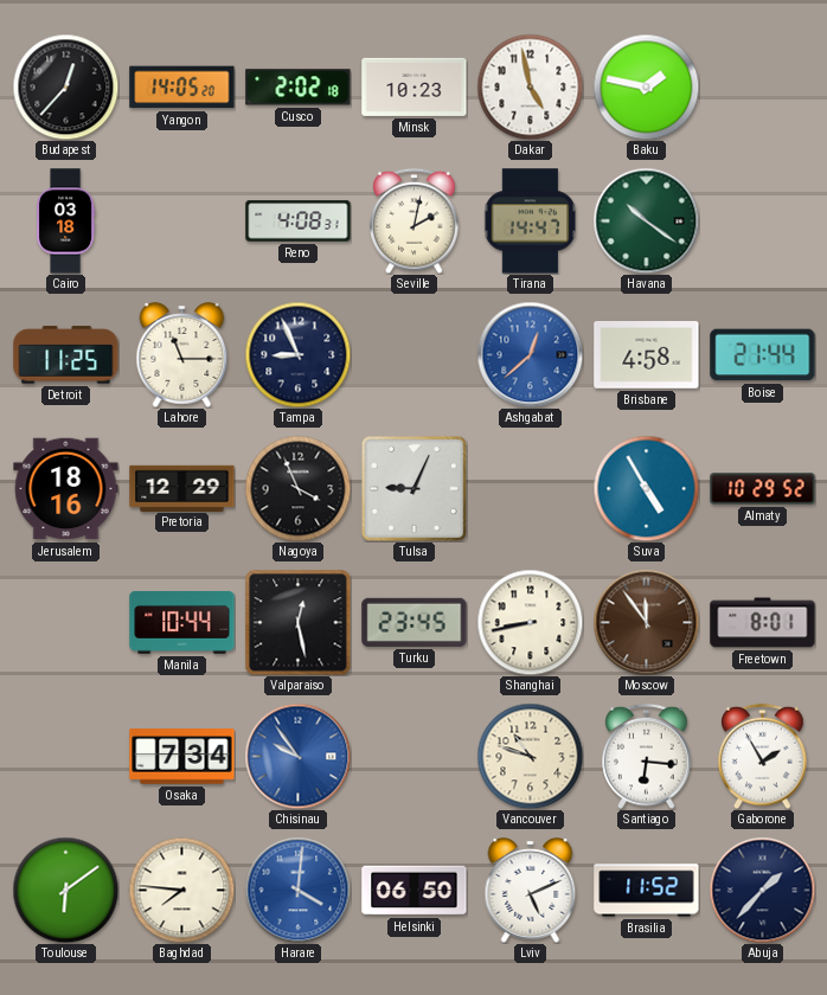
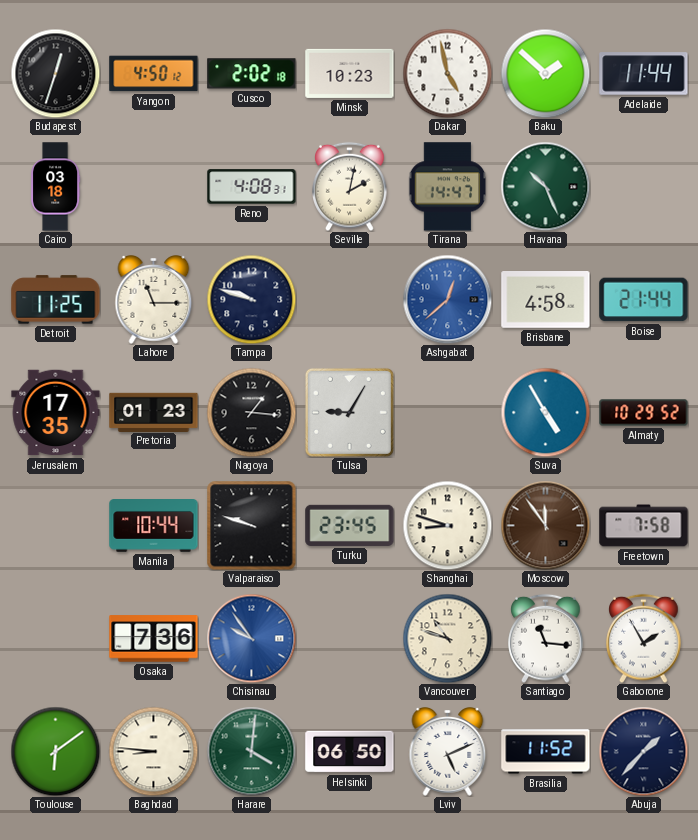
Budapest: 12:37 -> 12:33 (55, 73)
Yangon: 14:05 -> 4:50 (154, 74)
Baku: 1:47 -> 1:52 (545, 73)
Adelaide: none -> 11:44 (644, 74)
Havana: 10:21 -> 10:26 (545, 186)
Tampa: 8:56 -> 9:48 (251, 299)
Jerusalem: 18:16 -> 17:35 (56, 413)
Pretoria: 12:29 -> 01:23 (154, 412)
Nagoya: 3:56 -> 1:16 (251, 412)
Tulsa: 9:04 -> 9:05 (349, 412)
Valparaiso: 12:28 -> 9:48 (251, 525)
Shanghai: 8:43 -> 8:48 (447, 525)
Freetown: 8:01 -> 7:58 (644, 526)
Osaka: 7:34 -> 7:36 (154, 639)
Santiago: 6:16 -> 11:16 (546, 638)
Baghdad: 7:46 -> 8:46 (153, 751)
Harare dial: blue -> green (251, 751)
